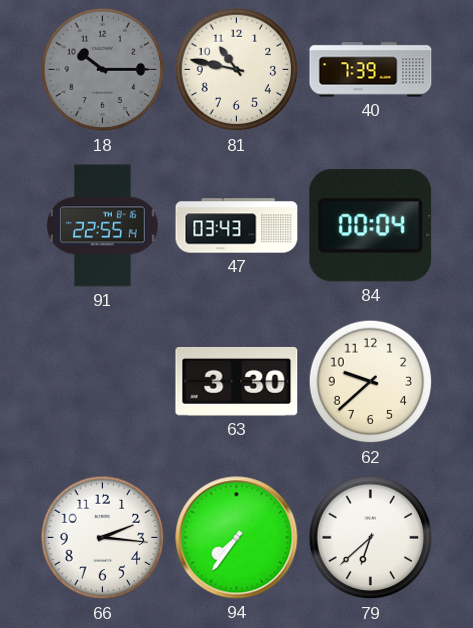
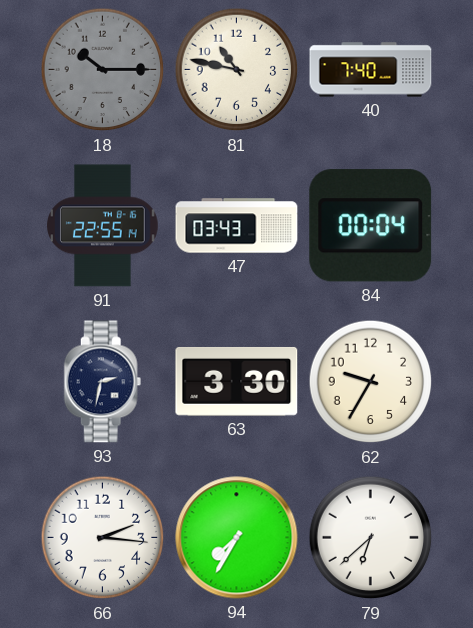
40: 7:39 -> 7:40 (371, 70)
93: none -> 2:32 (103, 382)
62: 9:38 -> 9:35 (371, 382)
94: 7:36 -> 7:35 (237, 538)
